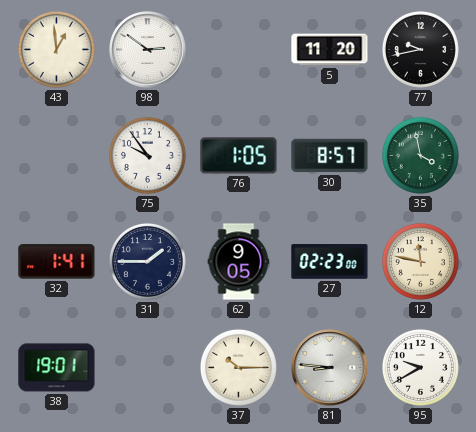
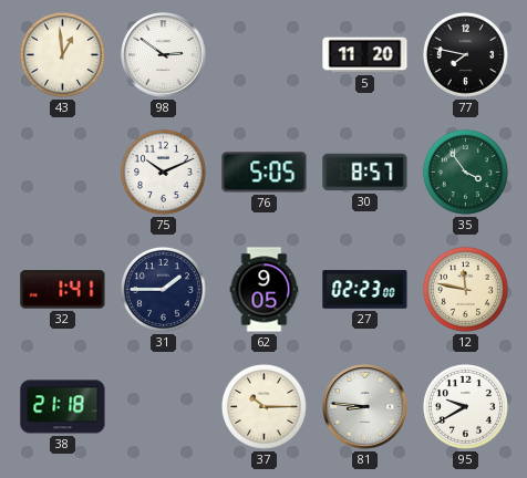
77: 9:43 -> 7:47 (465, 54)
75: 9:54 -> 10:11 (163, 172)
76: 1:05 -> 5:05 (265, 173)
35: 3:58 -> 3:54 (465, 172)
38: 19:01 -> 21:18 (63, 407)
